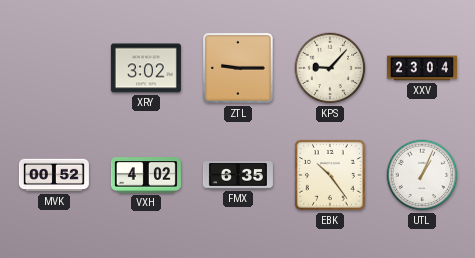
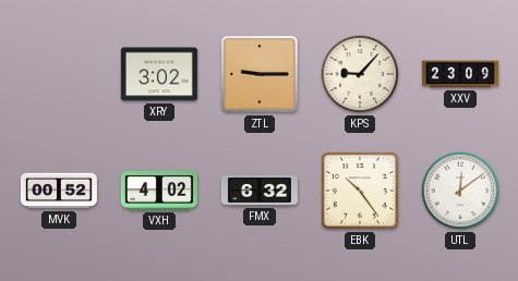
XXV: 23:04 -> 23:09 (460, 74)
FMX: 6:35 -> 6:32 (260, 191)
UTL: 1:04 -> 12:09 (460, 191)
